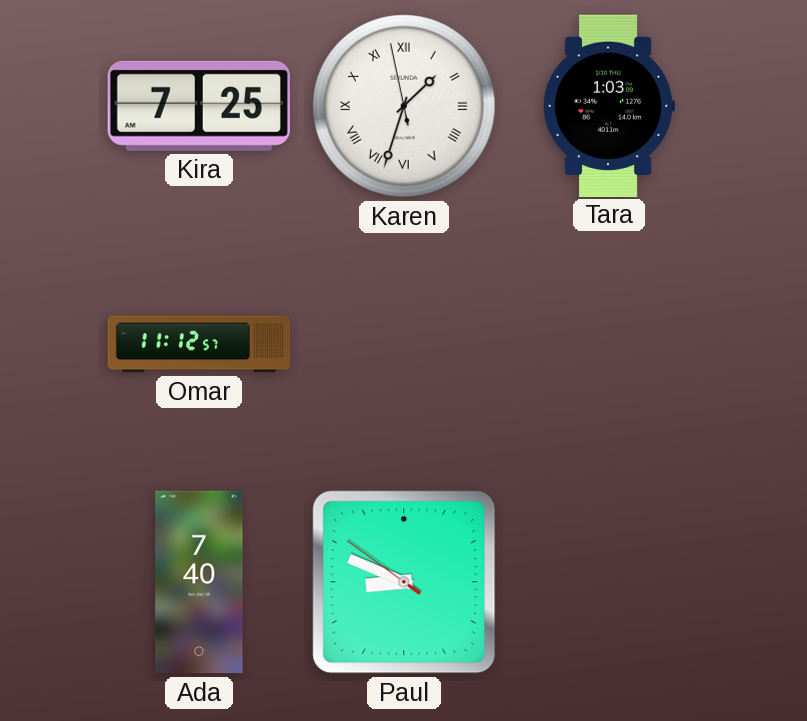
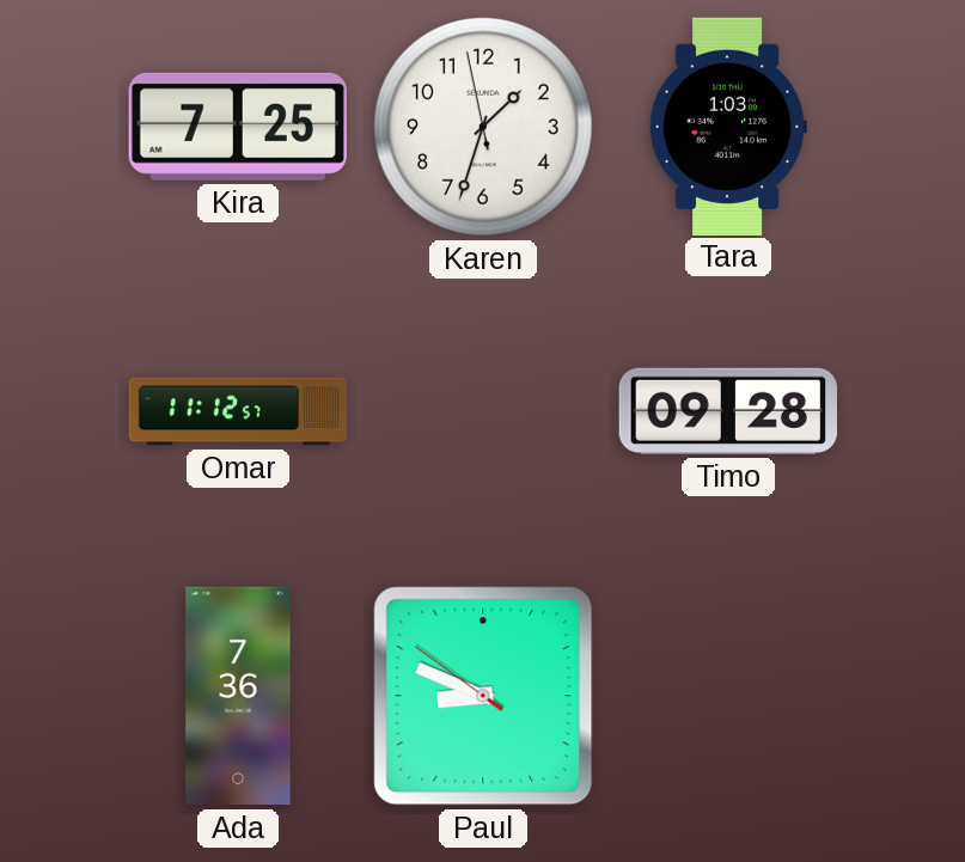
Karen numerals: Roman -> Arabic (483, 127)
Timo: none -> 09:28 (727, 411)
Ada: 7:40 -> 7:36 (238, 696)
